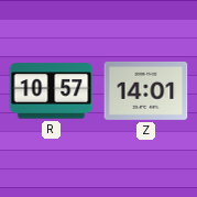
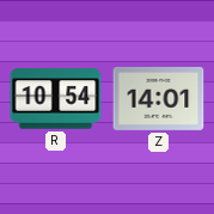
R: 10:57 -> 10:54 (56, 99)
